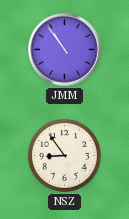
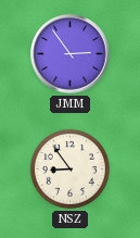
JMM: 10:54 -> 2:54 (71, 54)
